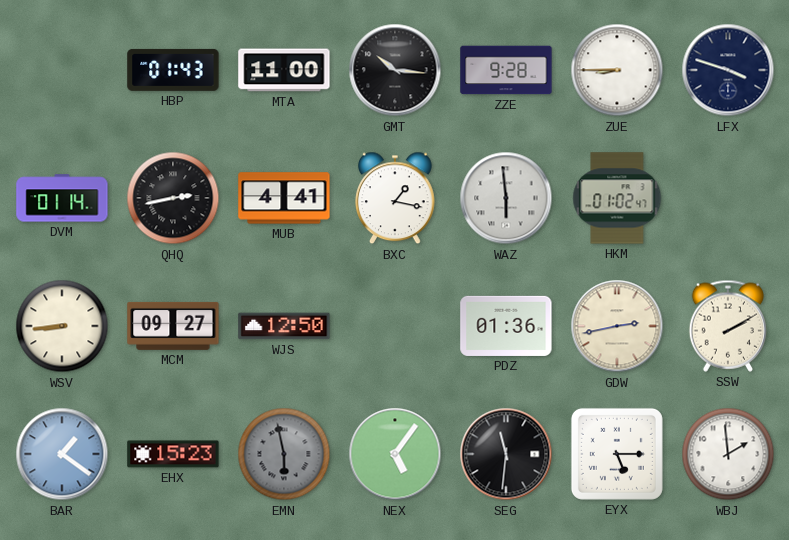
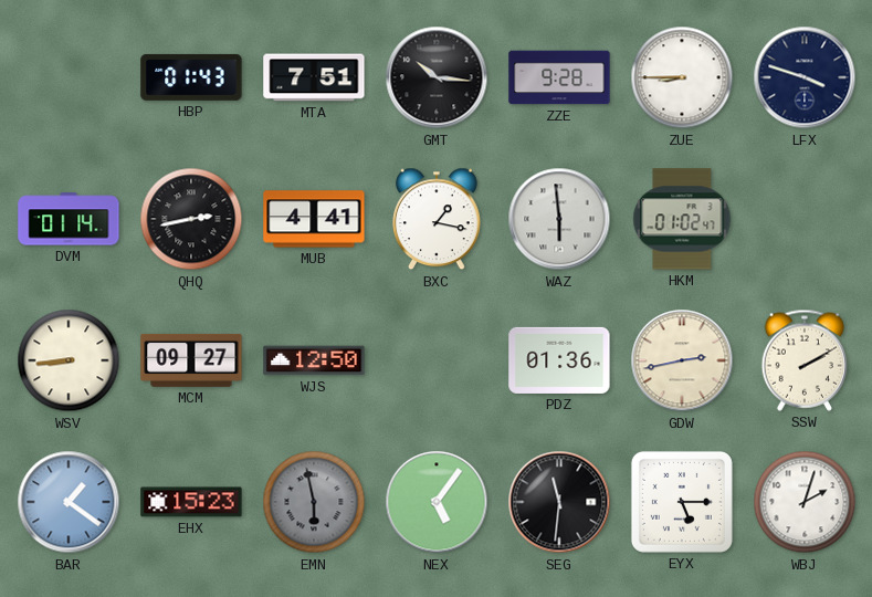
MTA: 11:00 -> 7:51 (314, 77)
WBJ: 1:59 -> 2:03 (805, 502)
